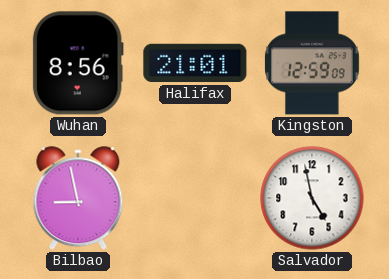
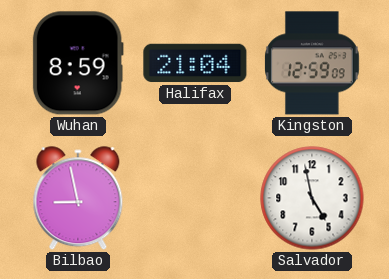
Wuhan: 8:56 -> 8:59 (78, 63)
Halifax: 21:01 -> 21:04 (195, 63)
